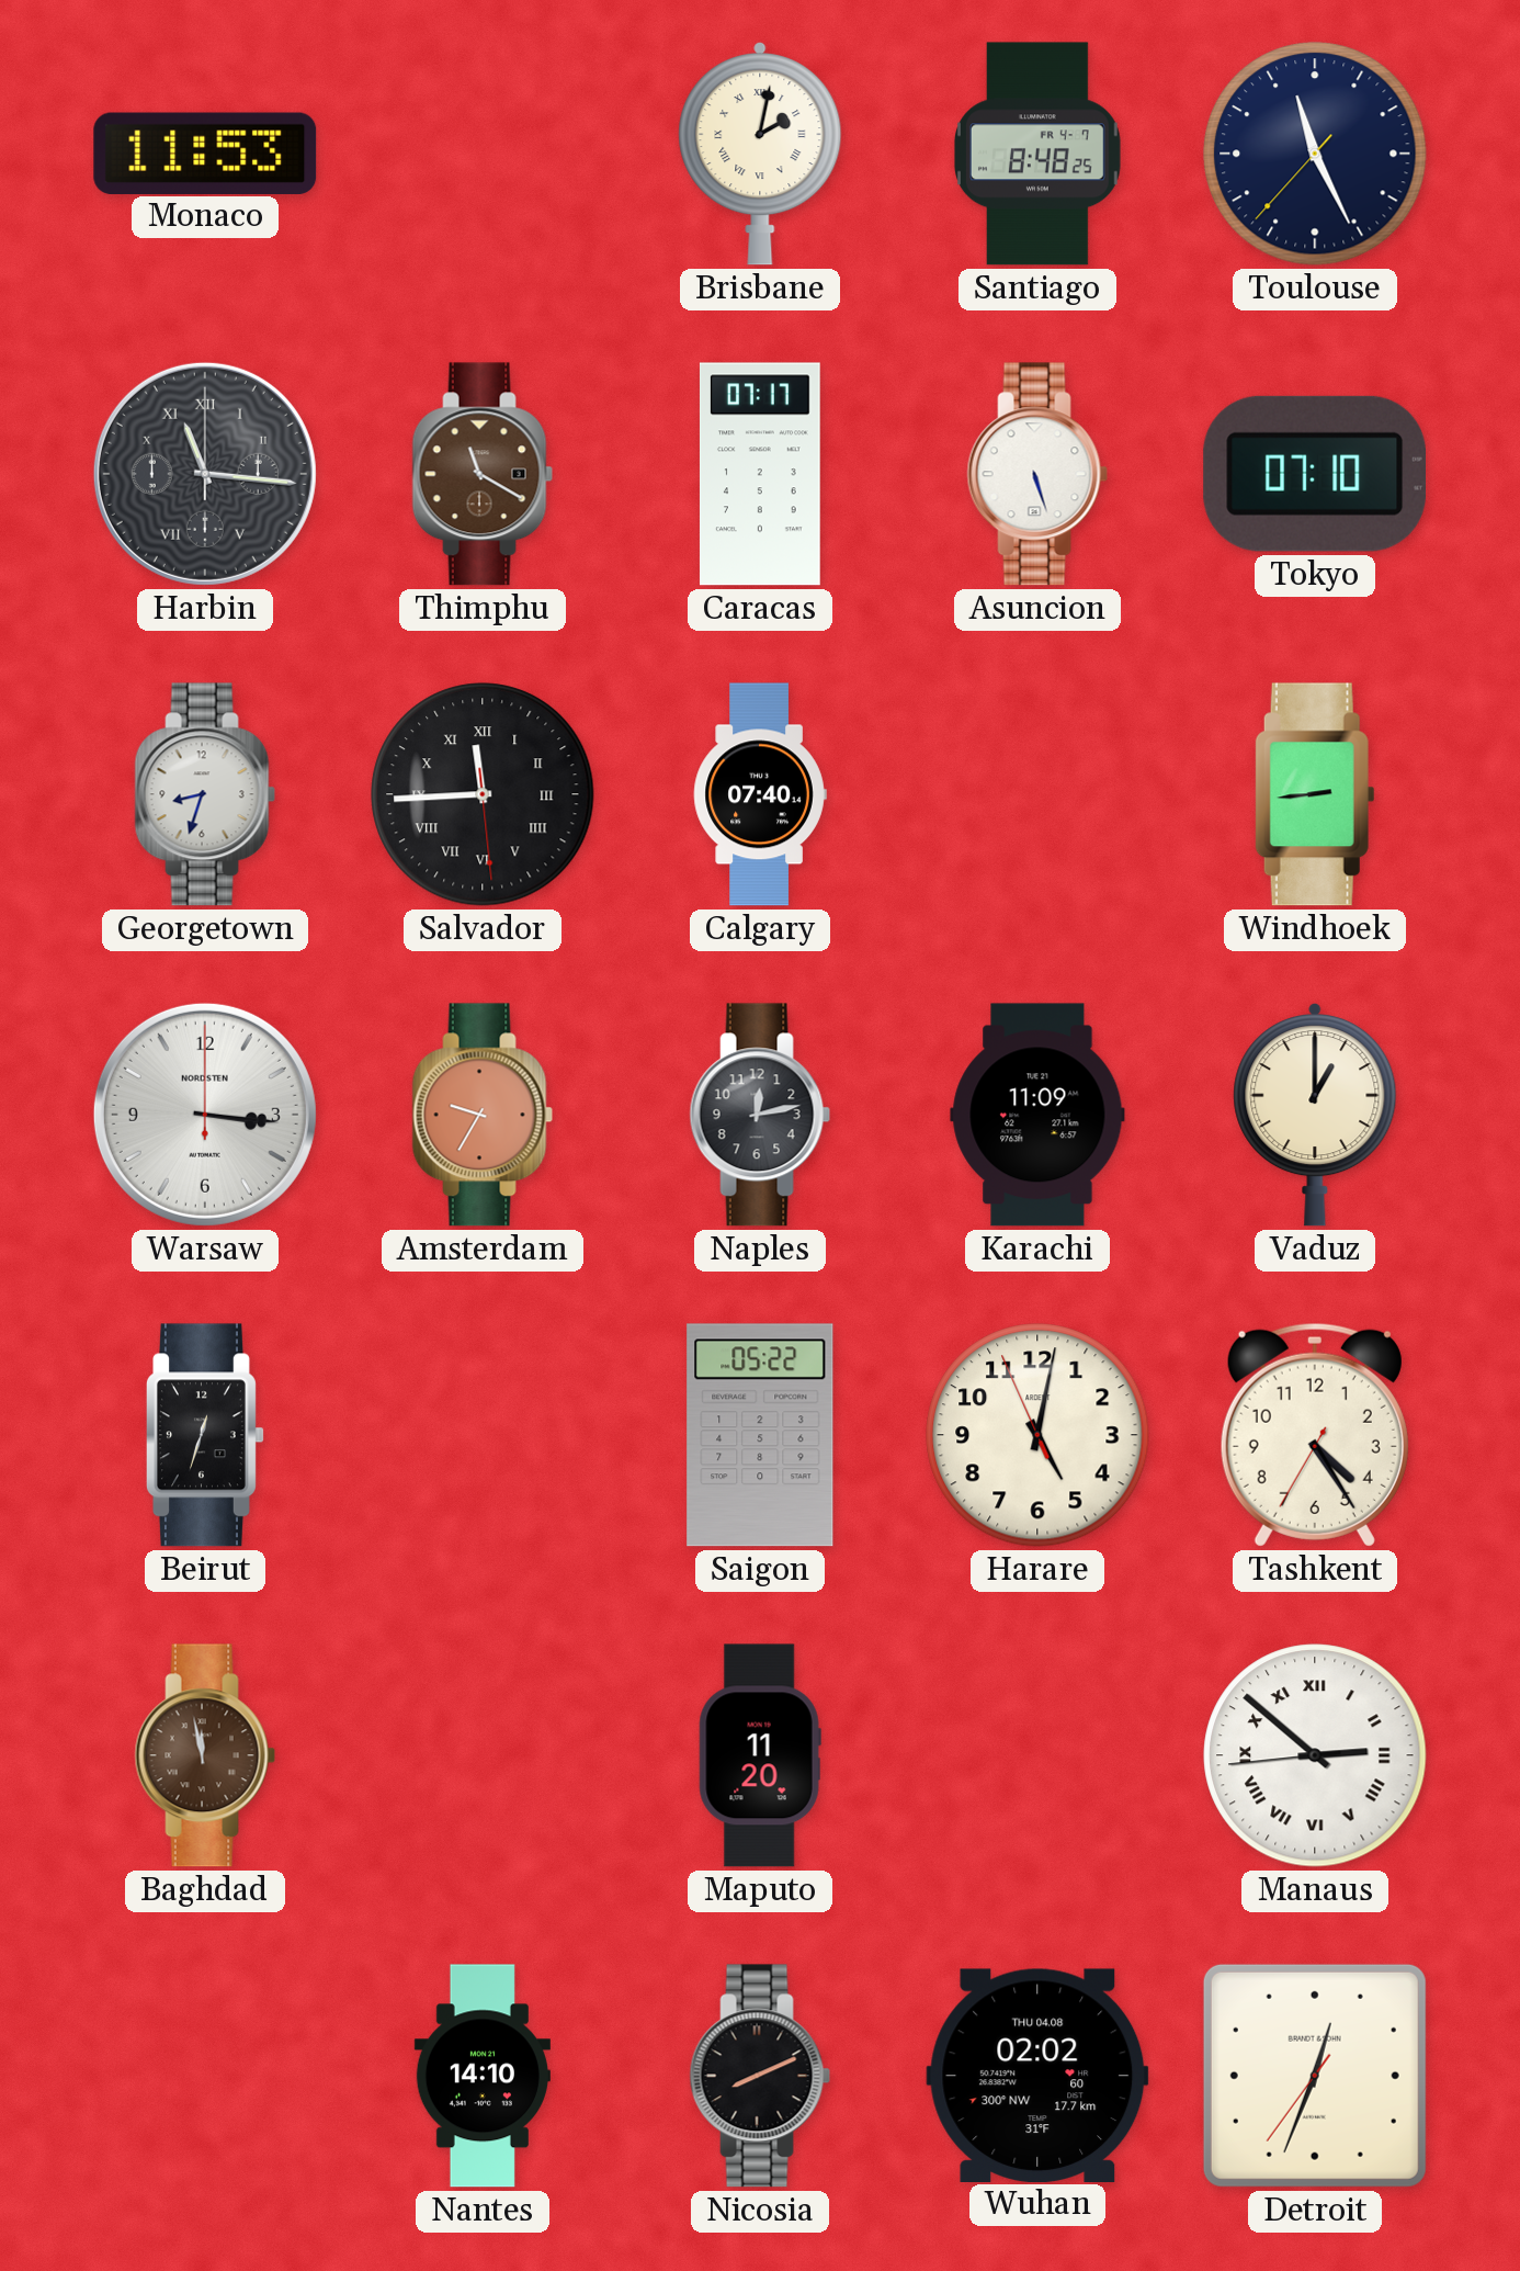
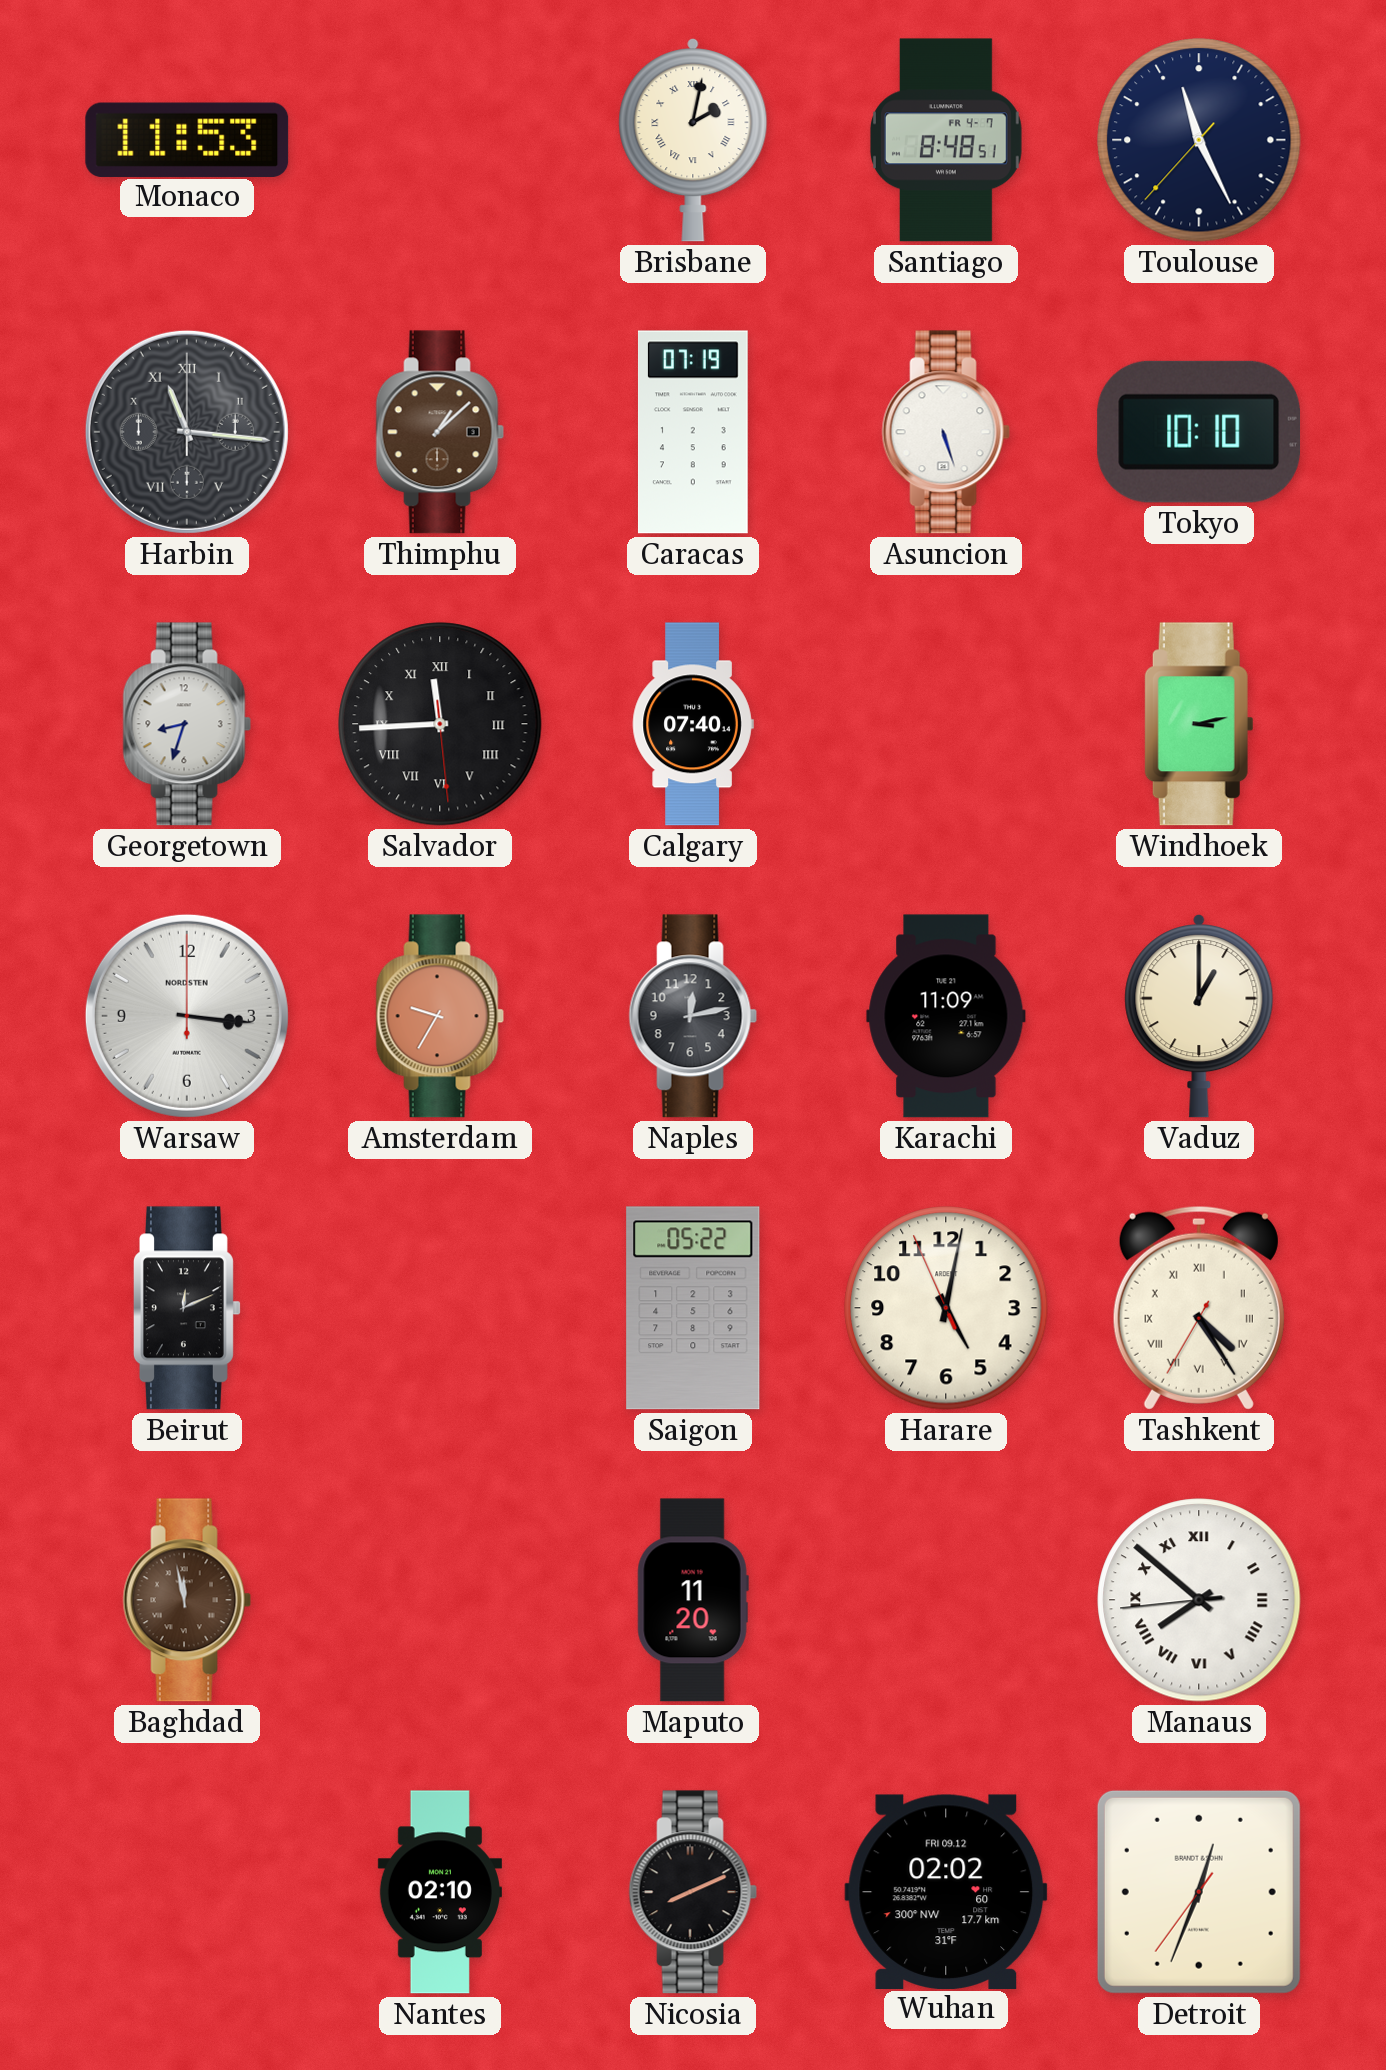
Santiago: 8:48:25 -> 8:48:51 (946, 140)
Thimphu: 11:20 -> 1:08 (440, 432)
Caracas: 07:17 -> 07:19 (693, 432)
Tokyo: 07:10 -> 10:10 (1198, 432)
Windhoek: 2:44 -> 3:13 (1199, 724)
Beirut: 12:33 -> 12:11 (187, 1308)
Tashkent numerals: Arabic -> Roman (1199, 1308)
Manaus: 2:51 -> 7:51 (1199, 1600)
Nantes: 14:10 -> 02:10 (440, 1892)
Wuhan date: THU 04.08 -> FRI 09.12 (946, 1891)
